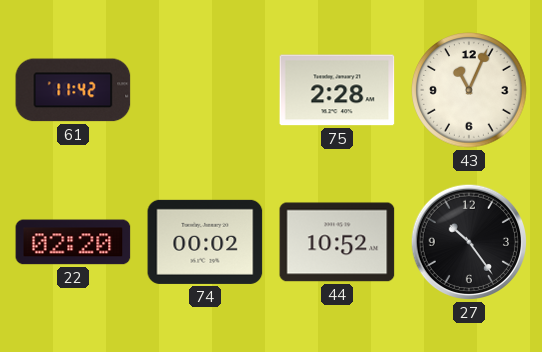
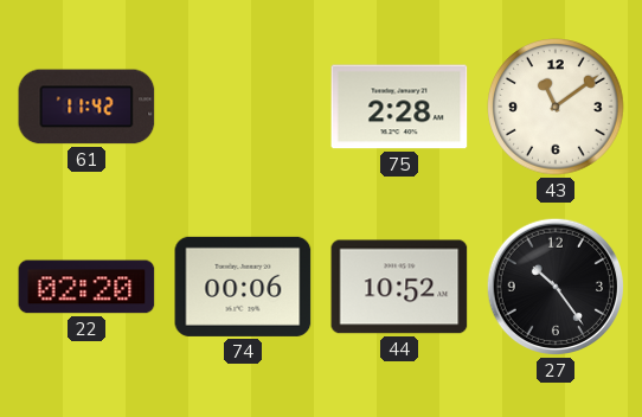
43: 11:04 -> 11:09 (556, 107)
74: 00:02 -> 00:06 (243, 287)
